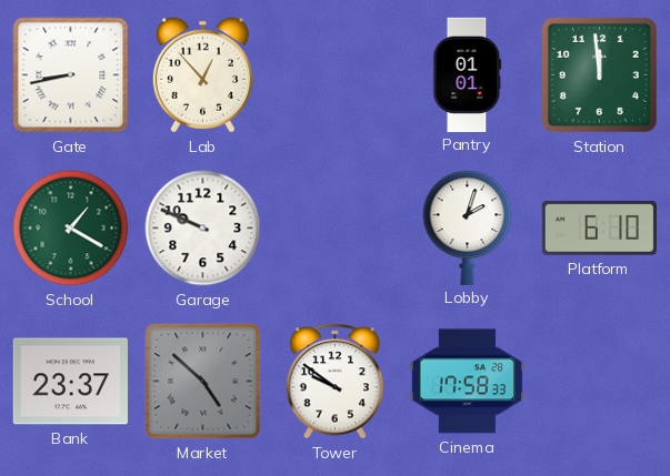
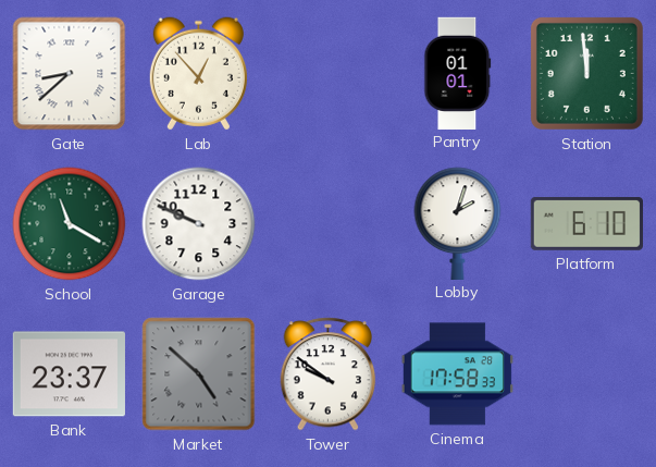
Gate: 8:43 -> 8:38 (70, 74)
School: 1:20 -> 11:20 (70, 224)
